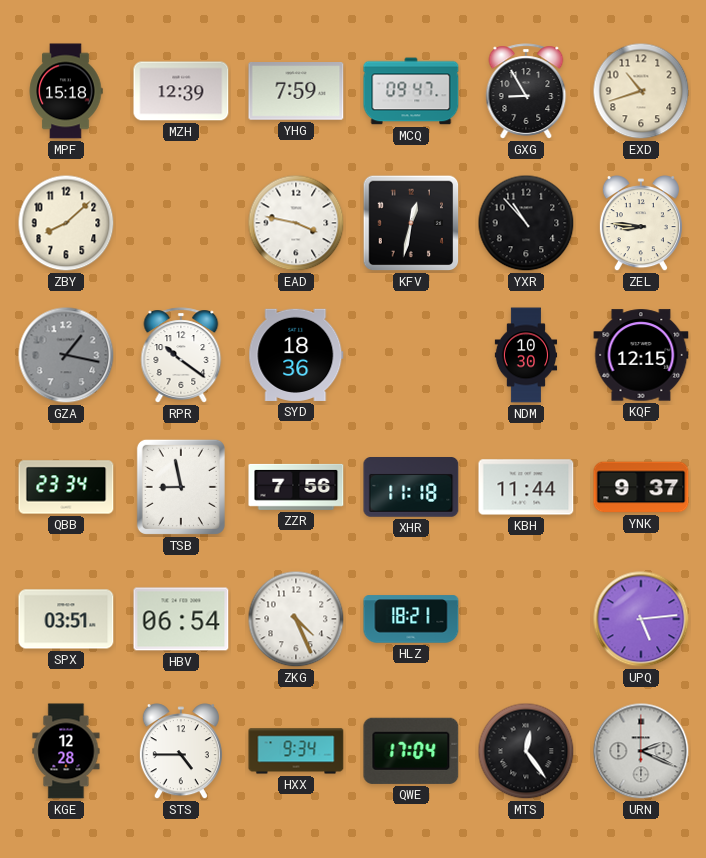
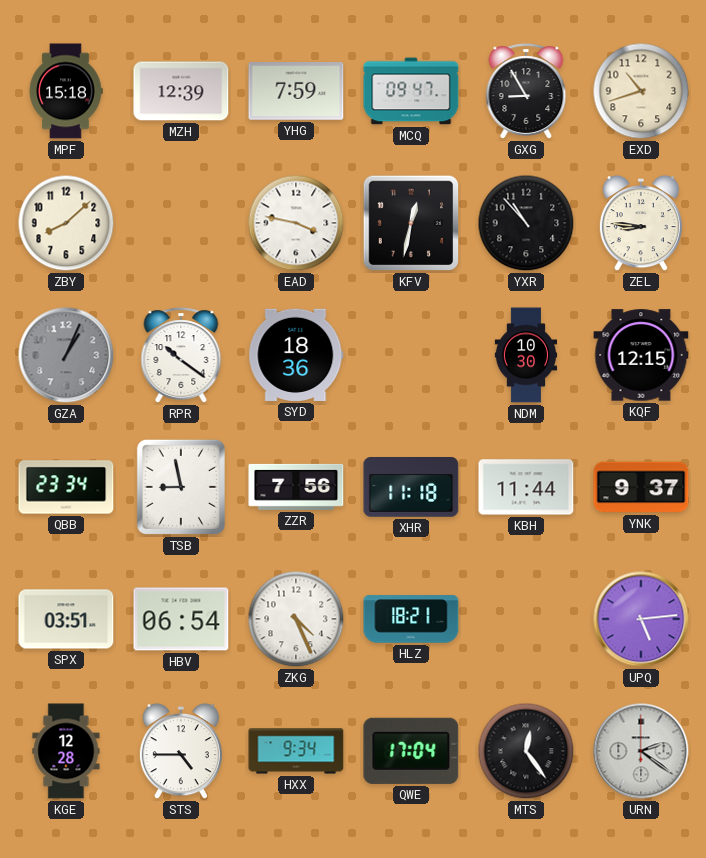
GZA: 1:17 -> 1:04 (66, 355)
URN: 2:19 -> 2:21 (641, 751)
